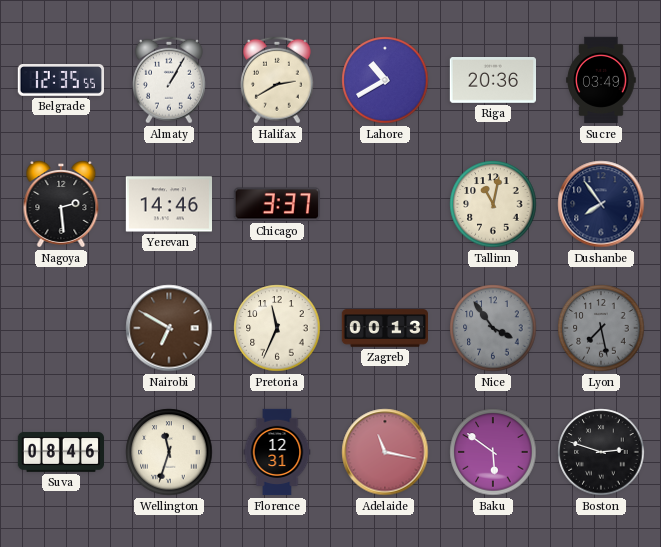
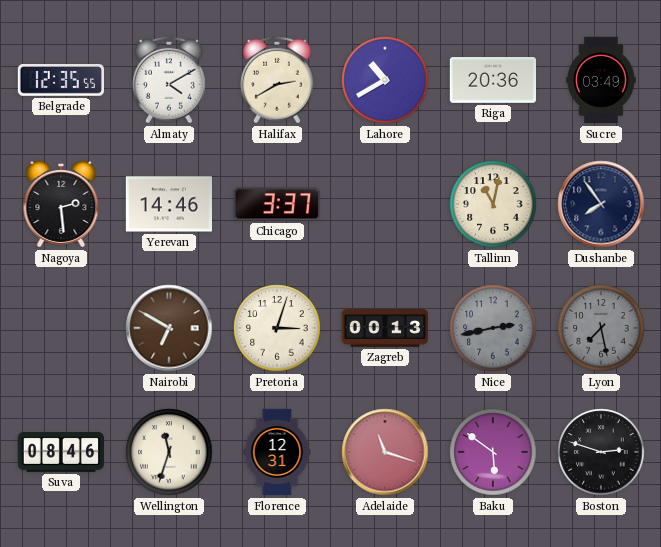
Almaty: 1:05 -> 4:10 (169, 80)
Pretoria: 11:34 -> 3:03 (277, 328)
Nice: 3:54 -> 2:43 (493, 328)
Adelaide: 11:17 -> 11:18 (385, 452)
